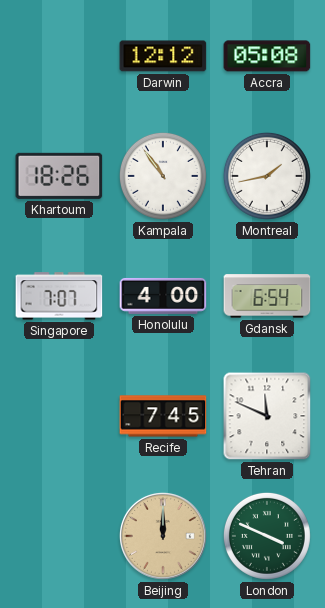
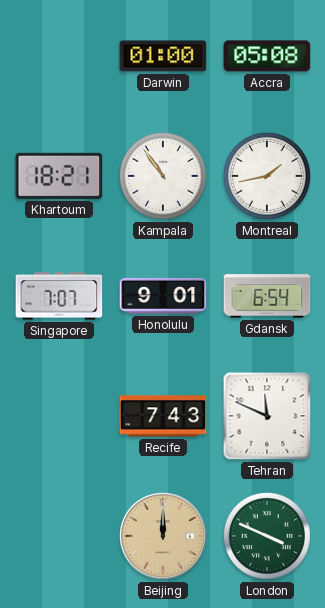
Darwin: 12:12 -> 01:00 (163, 56)
Khartoum: 18:26 -> 18:21 (59, 176)
Honolulu: 4:00 -> 9:01 (163, 296)
Recife: 7:45 -> 7:43 (163, 416)
